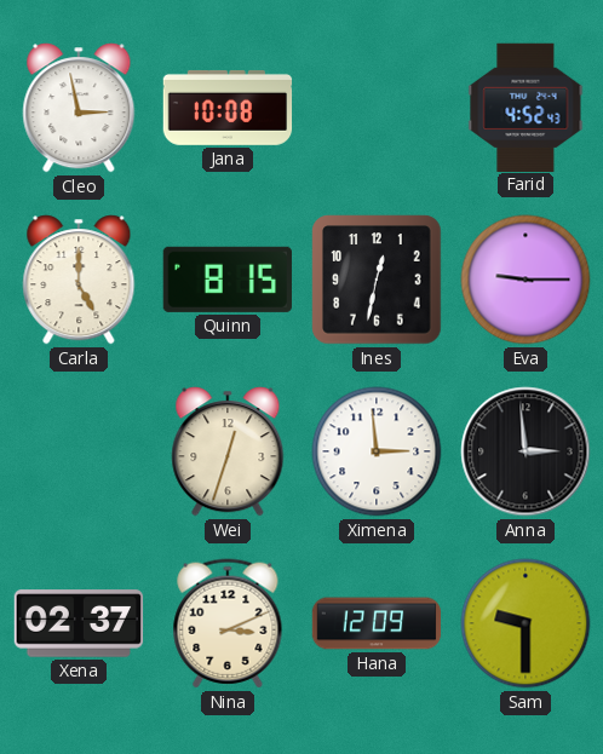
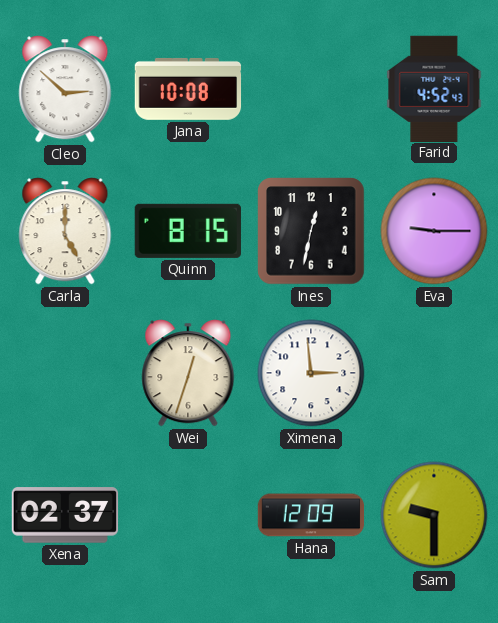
Cleo: 2:58 -> 2:52 (65, 89)
Anna: 2:59 -> none (526, 451)
Nina: 3:11 -> none (228, 623)
